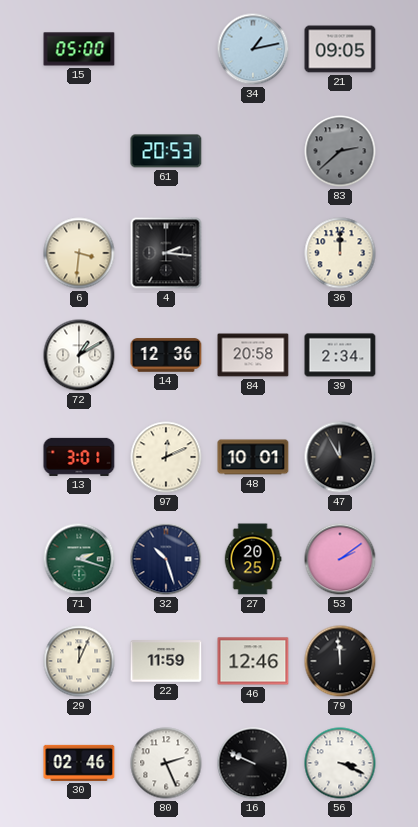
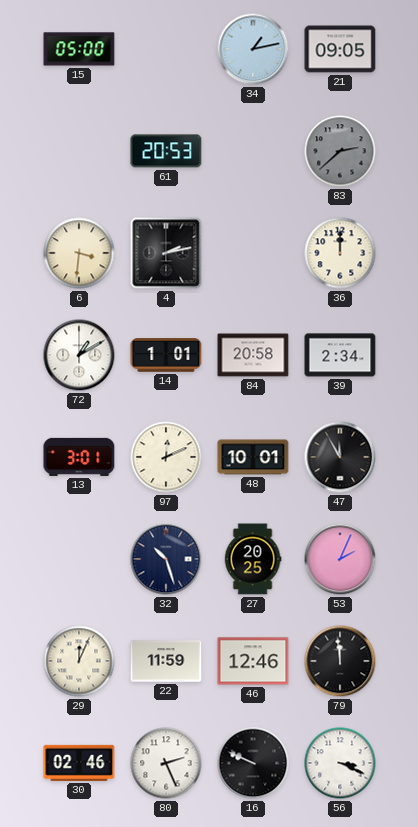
4: 2:16 -> 2:13 (166, 253)
14: 12:36 -> 1:01 (166, 355)
71: 2:18 -> none (79, 559)
53: 2:09 -> 2:04 (340, 559)
